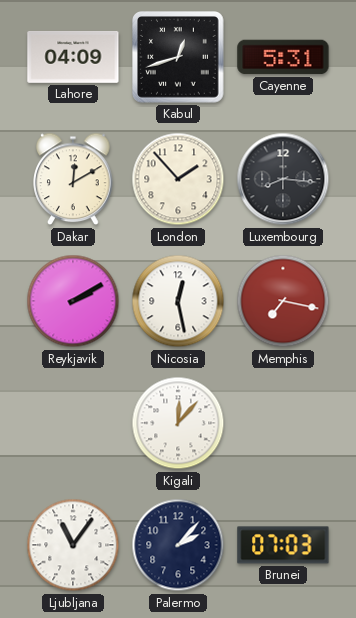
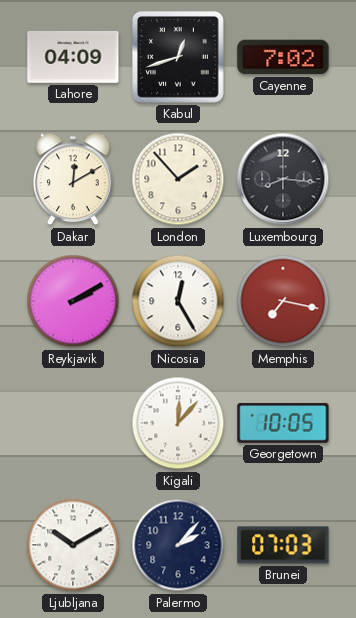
Cayenne: 5:31 -> 7:02 (283, 57)
Nicosia: 12:28 -> 12:25 (178, 301)
Georgetown: none -> 10:05 (283, 423)
Ljubljana: 11:06 -> 10:10 (73, 545)
